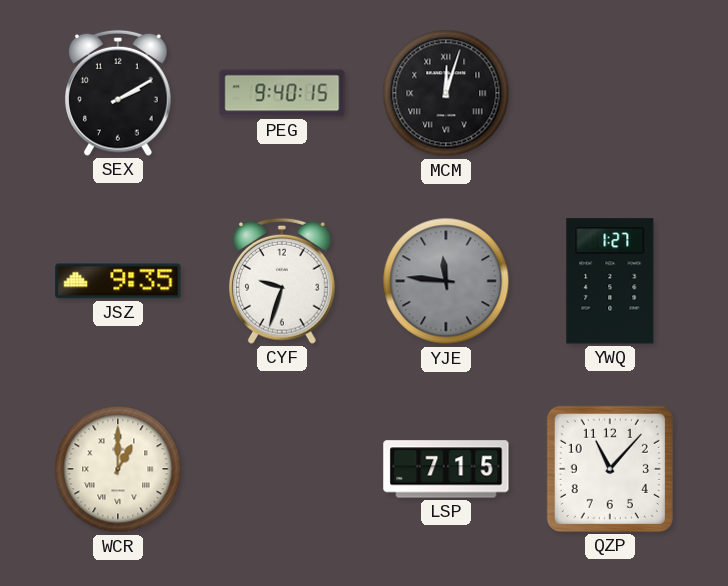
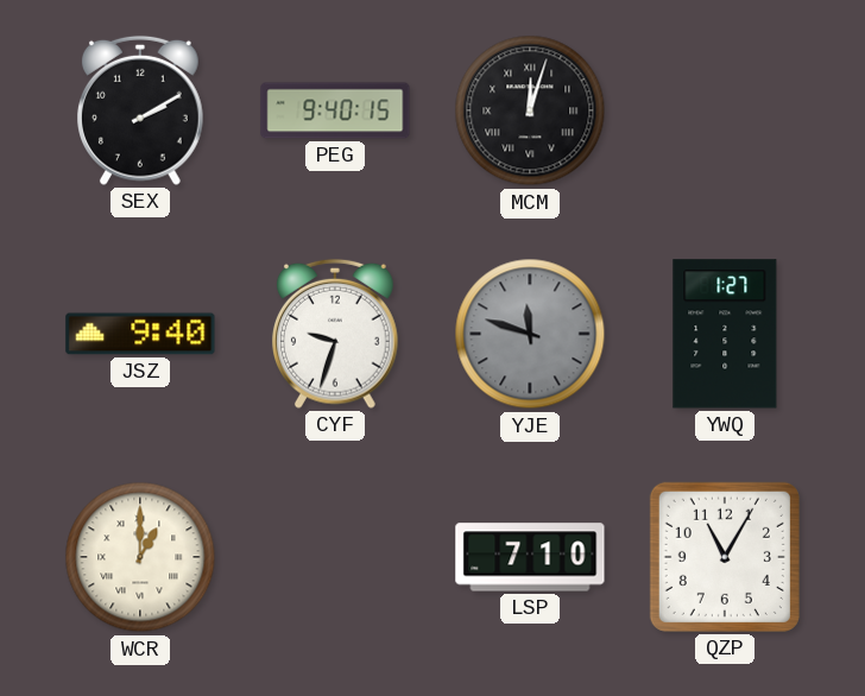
JSZ: 9:35 -> 9:40 (140, 334)
YJE: 11:46 -> 11:48 (530, 334)
LSP: 7:15 -> 7:10 (530, 557)
QZP: 11:07 -> 11:05 (725, 557)
